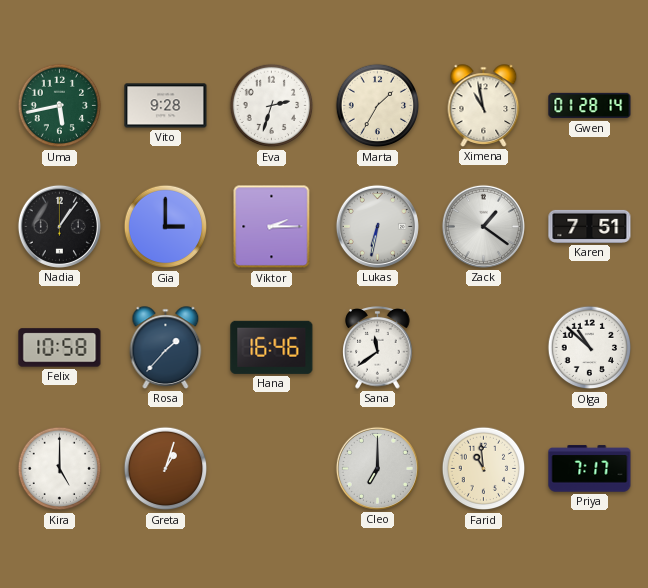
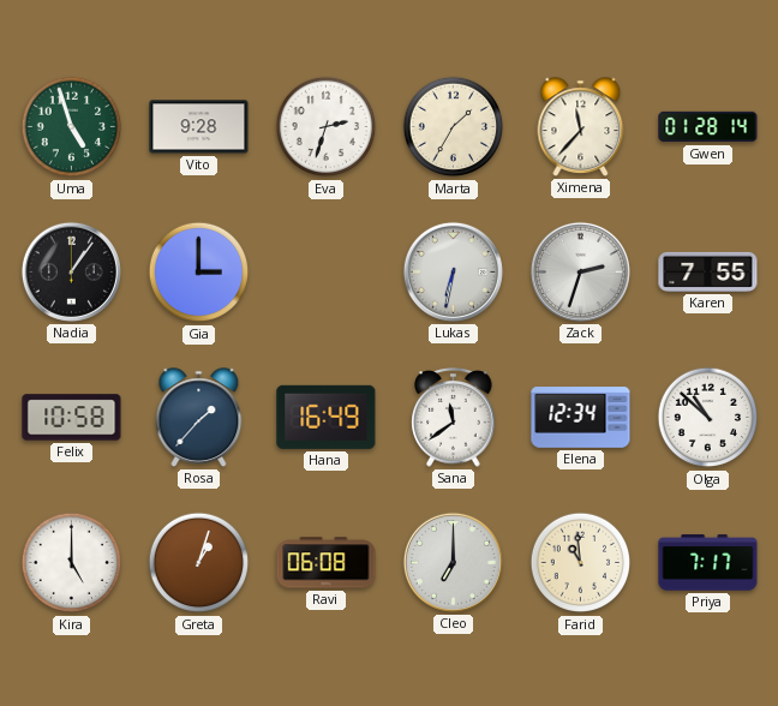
Uma: 5:43 -> 4:57 (72, 127)
Ximena: 10:58 -> 11:37 (581, 127)
Viktor: 2:15 -> none (272, 227)
Zack: 1:21 -> 2:33 (580, 271)
Karen: 7:51 -> 7:55 (708, 271)
Hana: 16:46 -> 16:49 (327, 417)
Elena: none -> 12:34 (581, 418)
Ravi: none -> 06:08 (327, 563)
